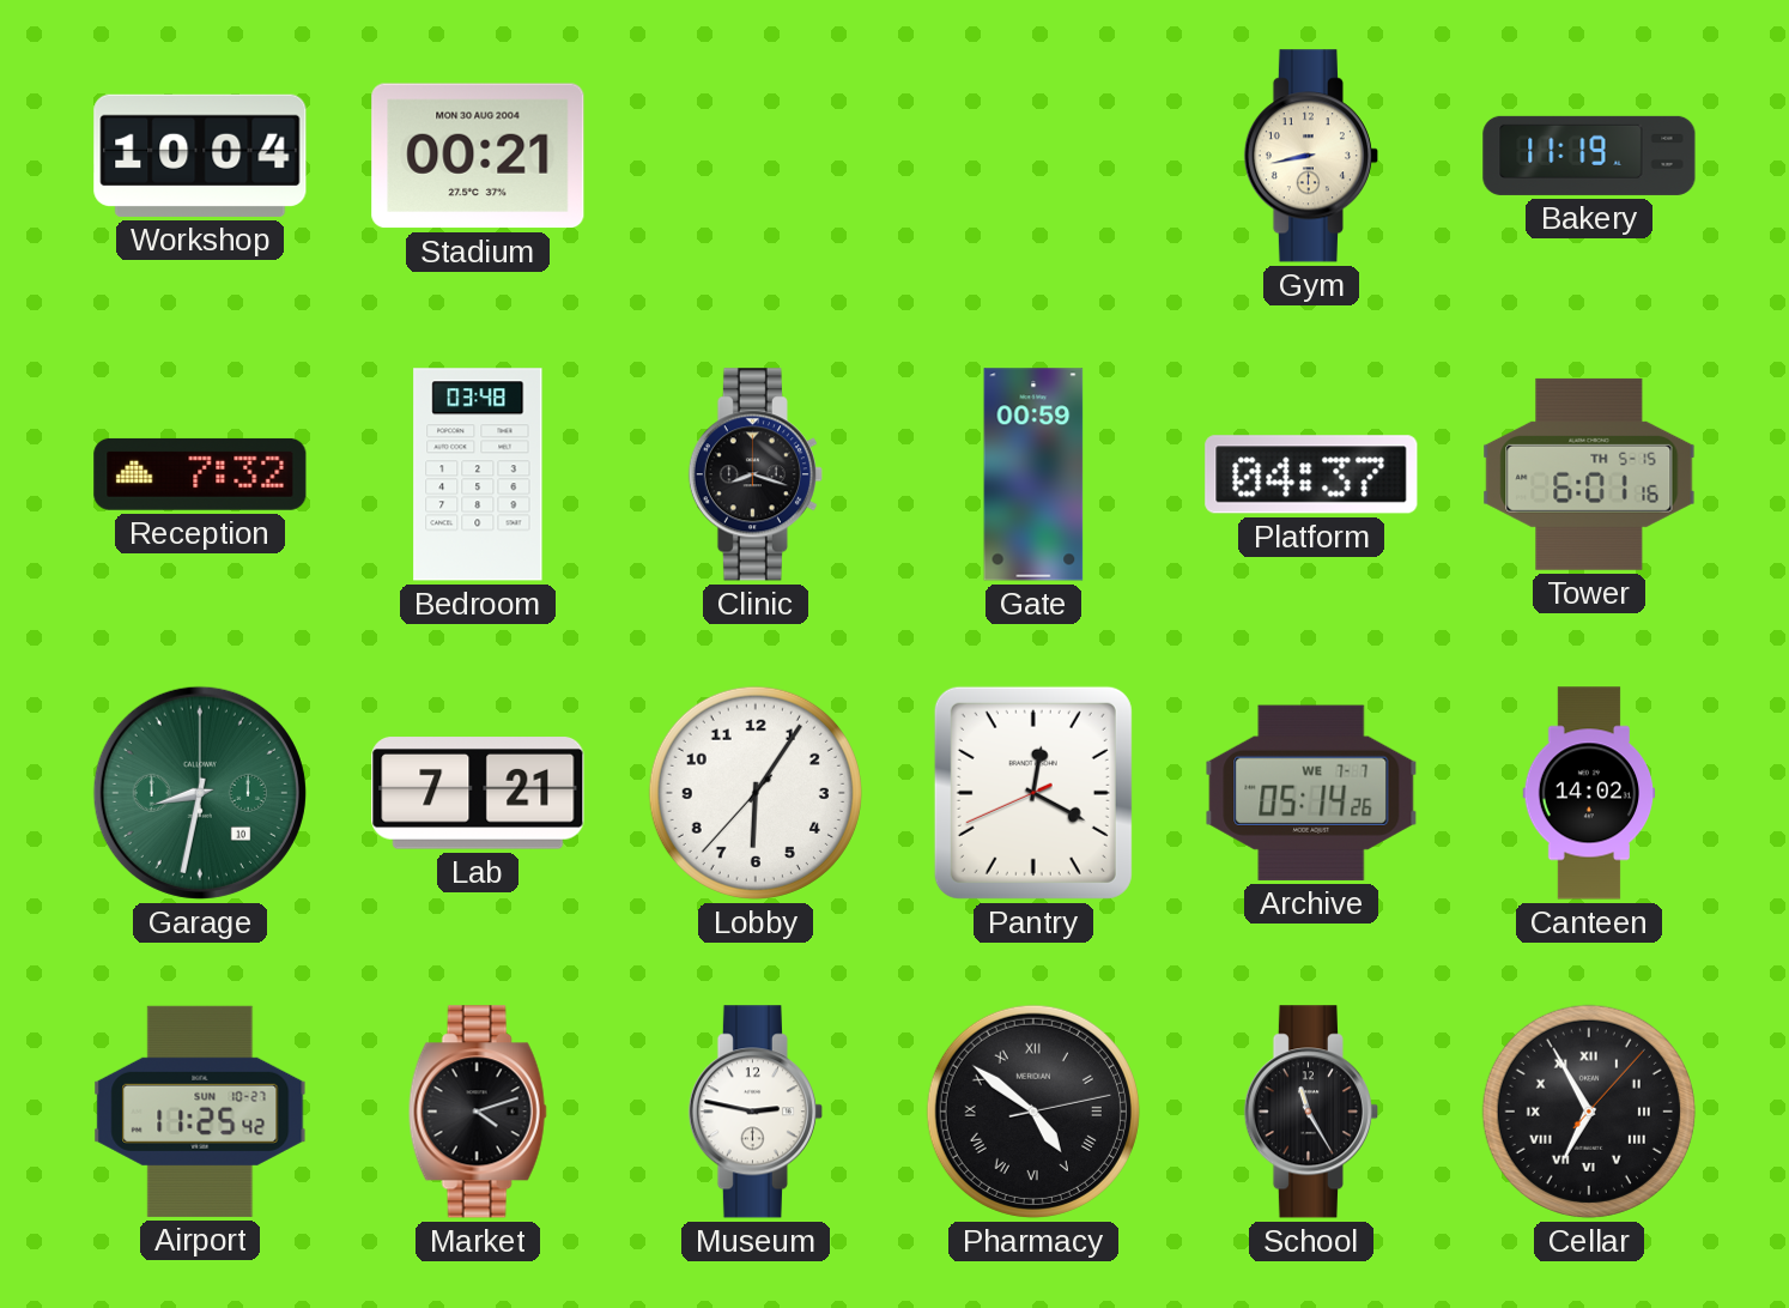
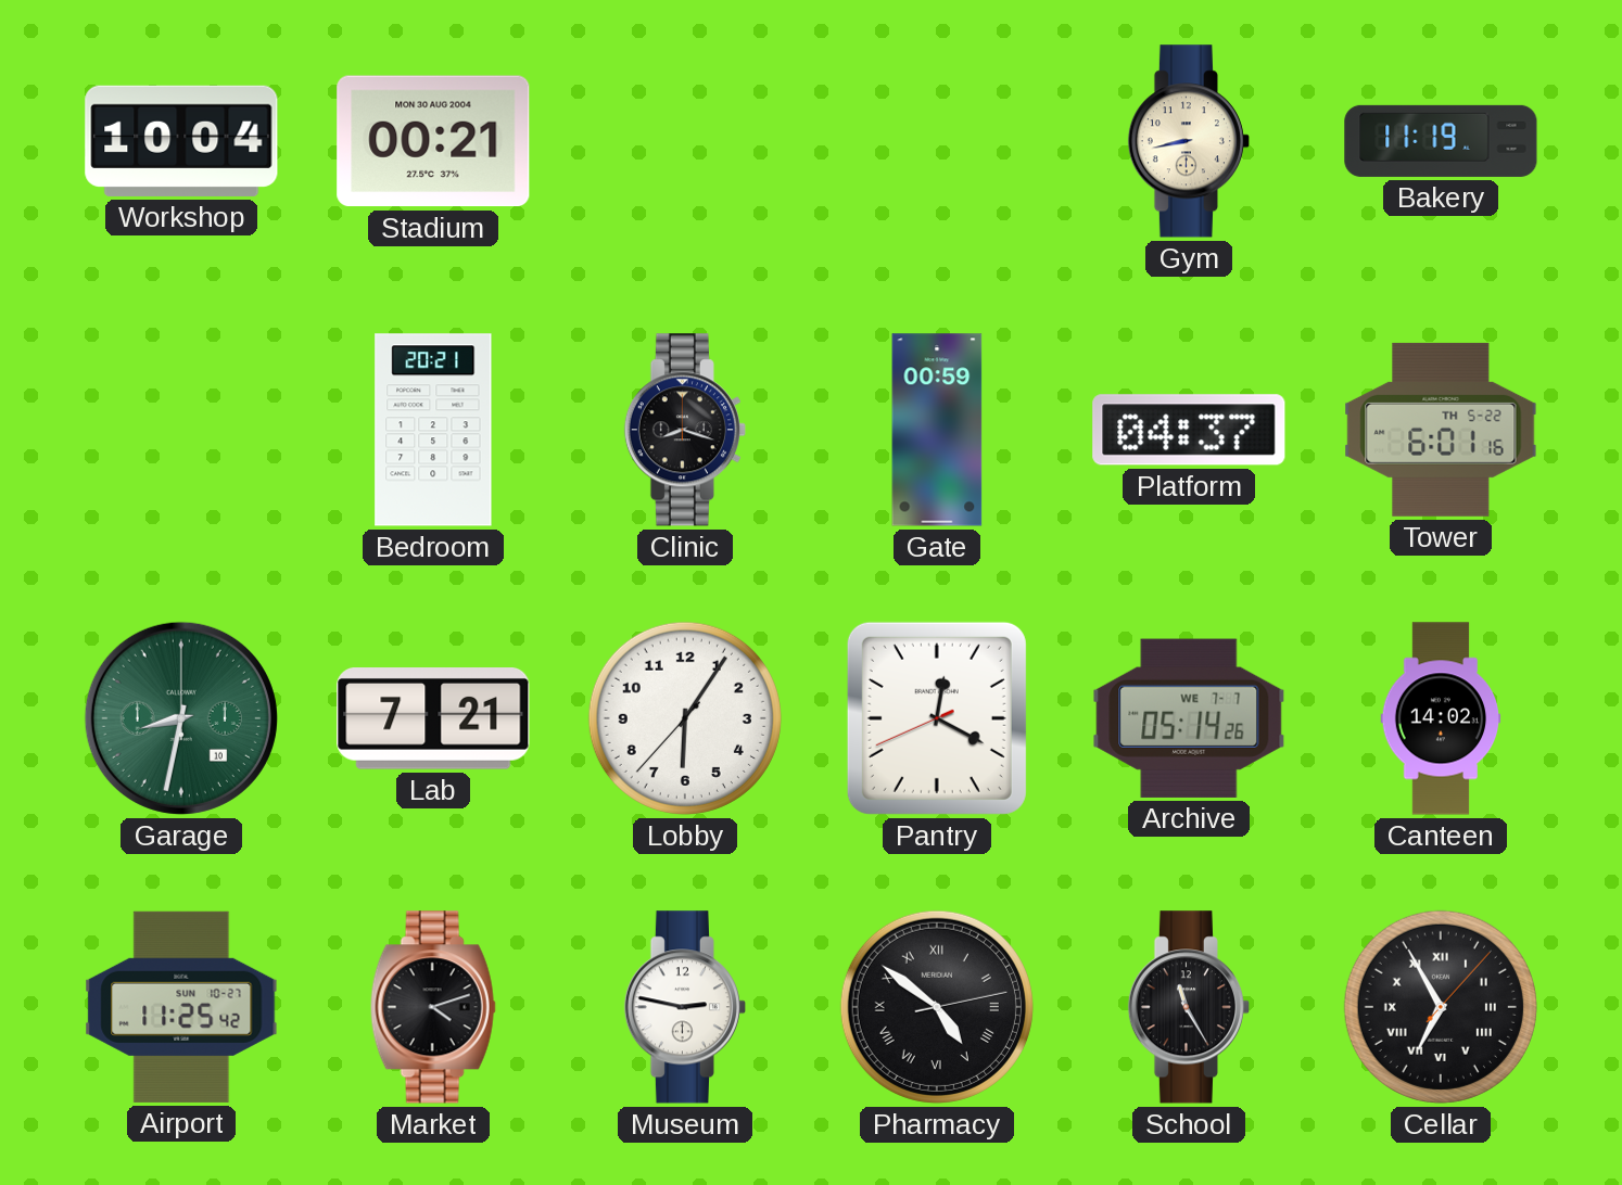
Reception: 7:32 -> none (200, 474)
Bedroom: 03:48 -> 20:21 (433, 430)
Tower date: TH 5-15 -> TH 5-22 (1441, 430)
